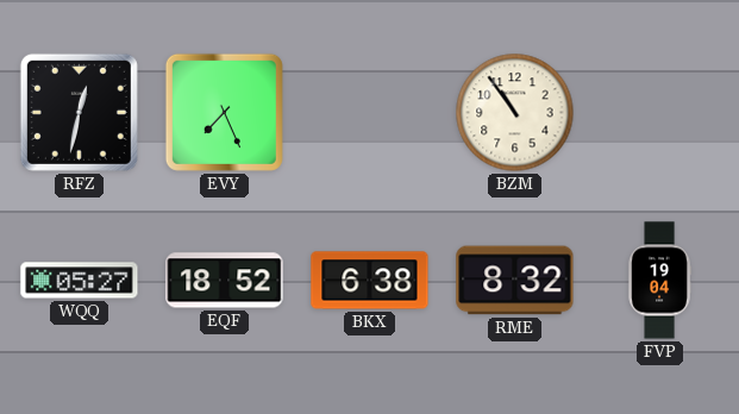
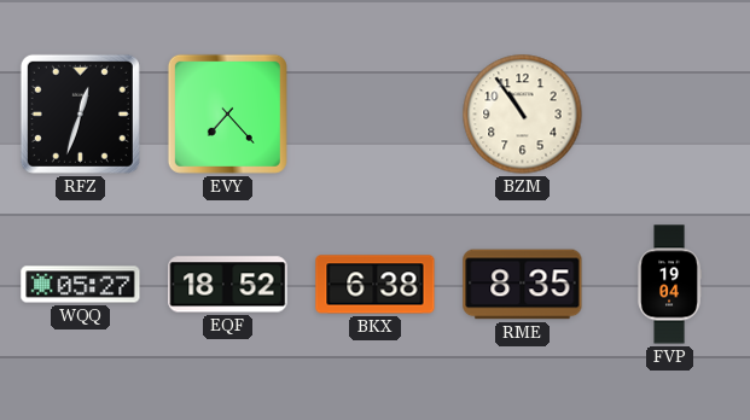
RFZ: 12:32 -> 12:33 (80, 113)
EVY: 7:26 -> 7:23 (227, 113)
RME: 8:32 -> 8:35 (523, 285)
